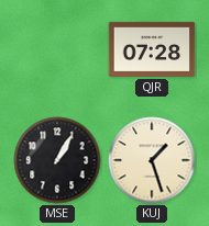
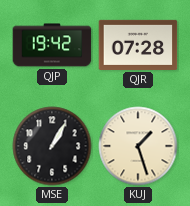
QJP: none -> 19:42 (52, 45)
